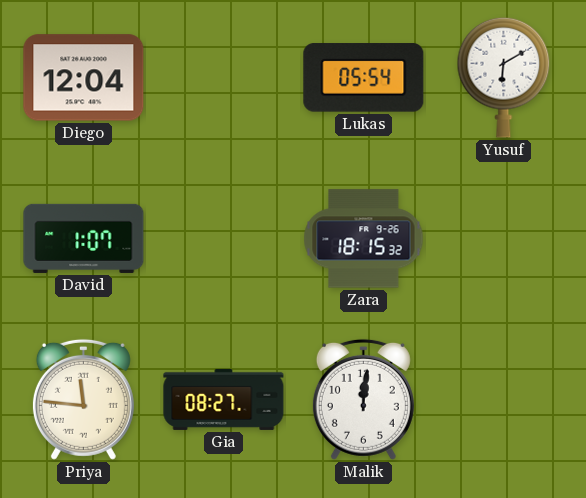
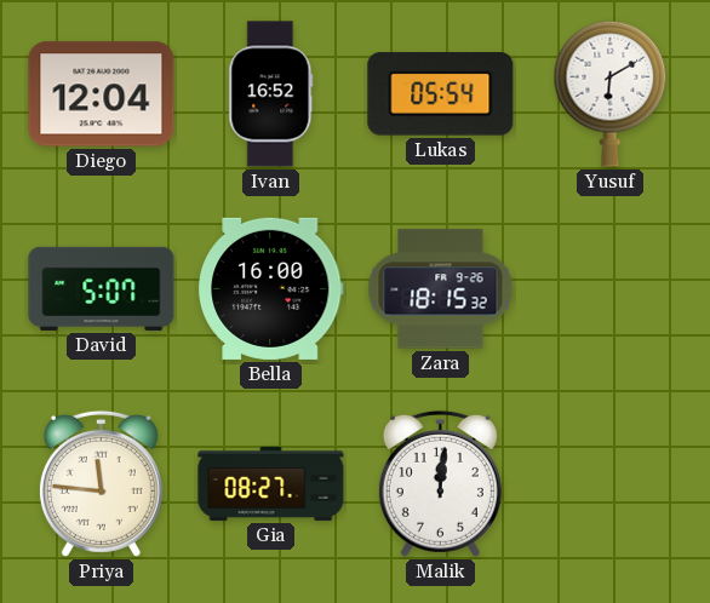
Ivan: none -> 16:52 (271, 94)
David: 1:07 -> 5:07 (102, 288)
Bella: none -> 16:00 (271, 288)
